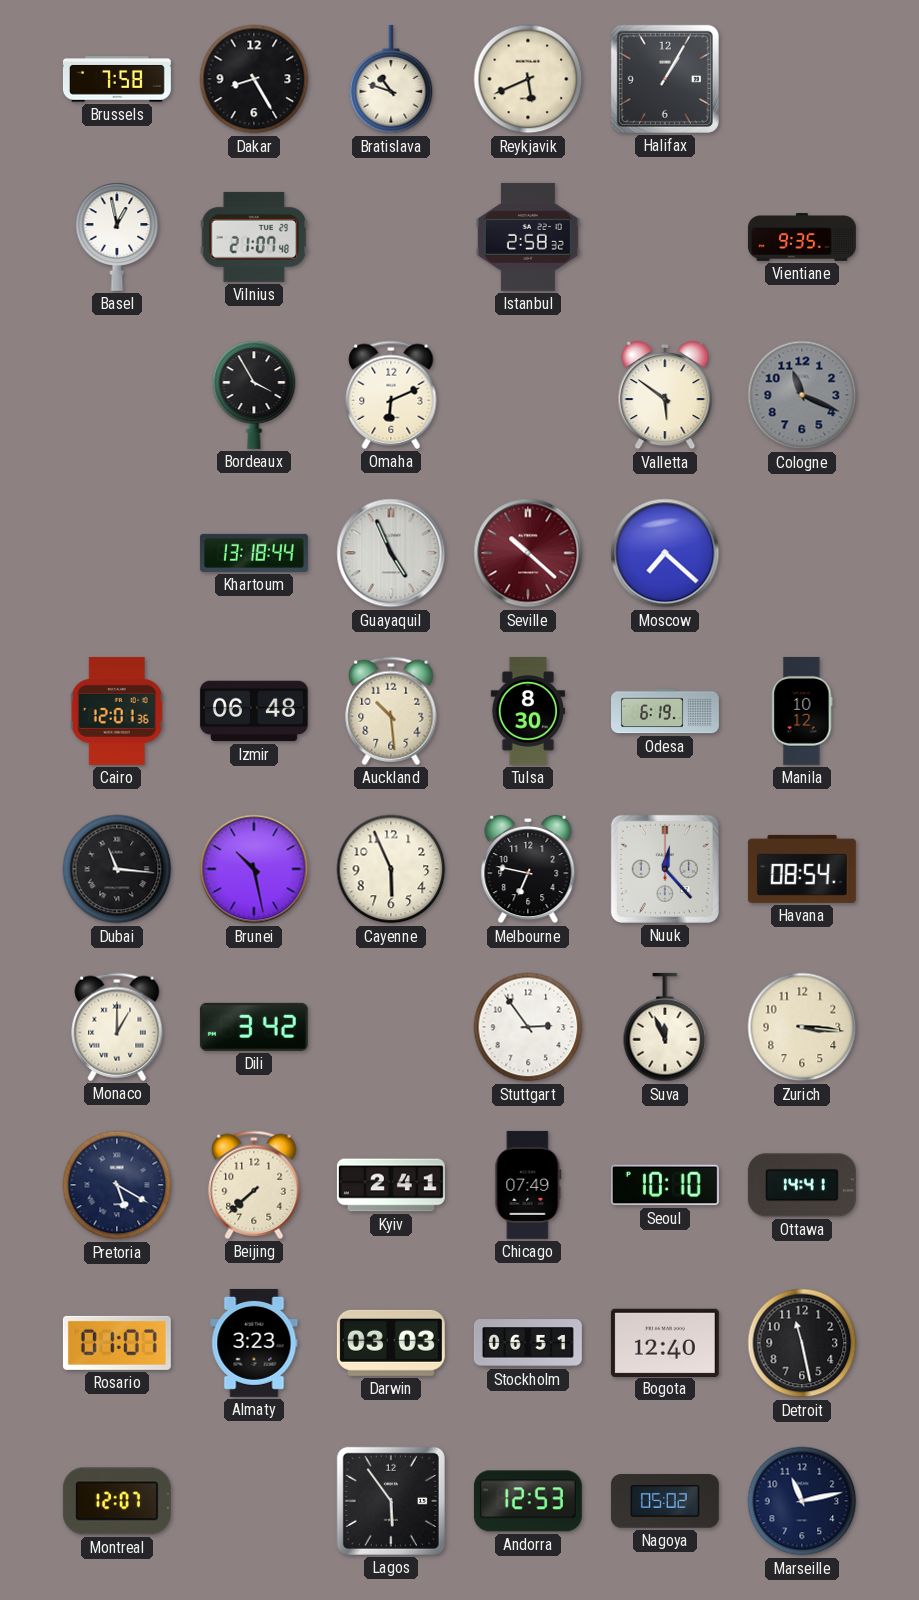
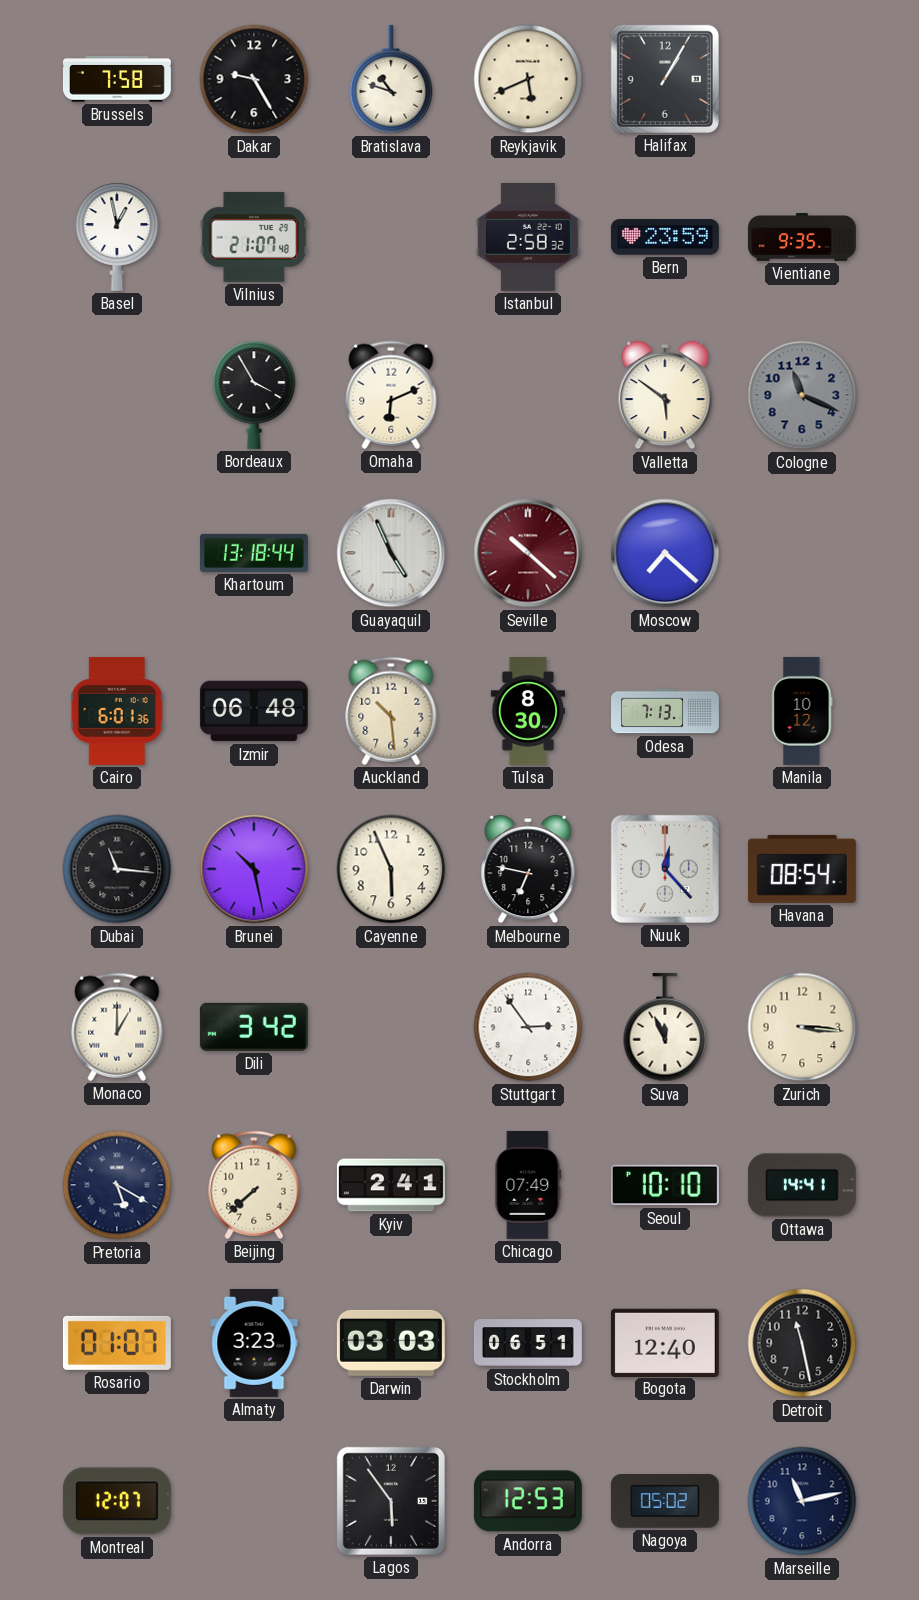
Dakar: 8:25 -> 9:25 (254, 79)
Bern: none -> 23:59 (665, 237)
Cairo: 12:01 -> 6:01 (117, 711)
Odesa: 6:19 -> 7:13 (666, 711)
